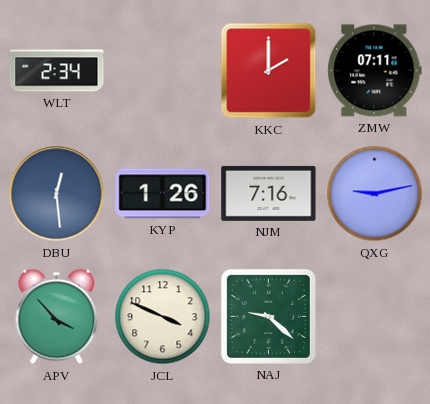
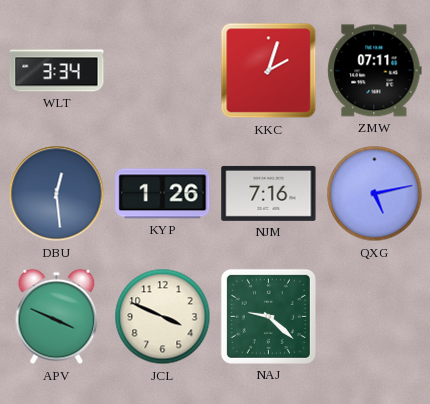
WLT: 2:34 -> 3:34 (57, 71)
KKC: 2:00 -> 2:03 (269, 71)
QXG: 9:13 -> 5:13 (375, 194)
APV: 3:53 -> 3:49 (57, 317)
